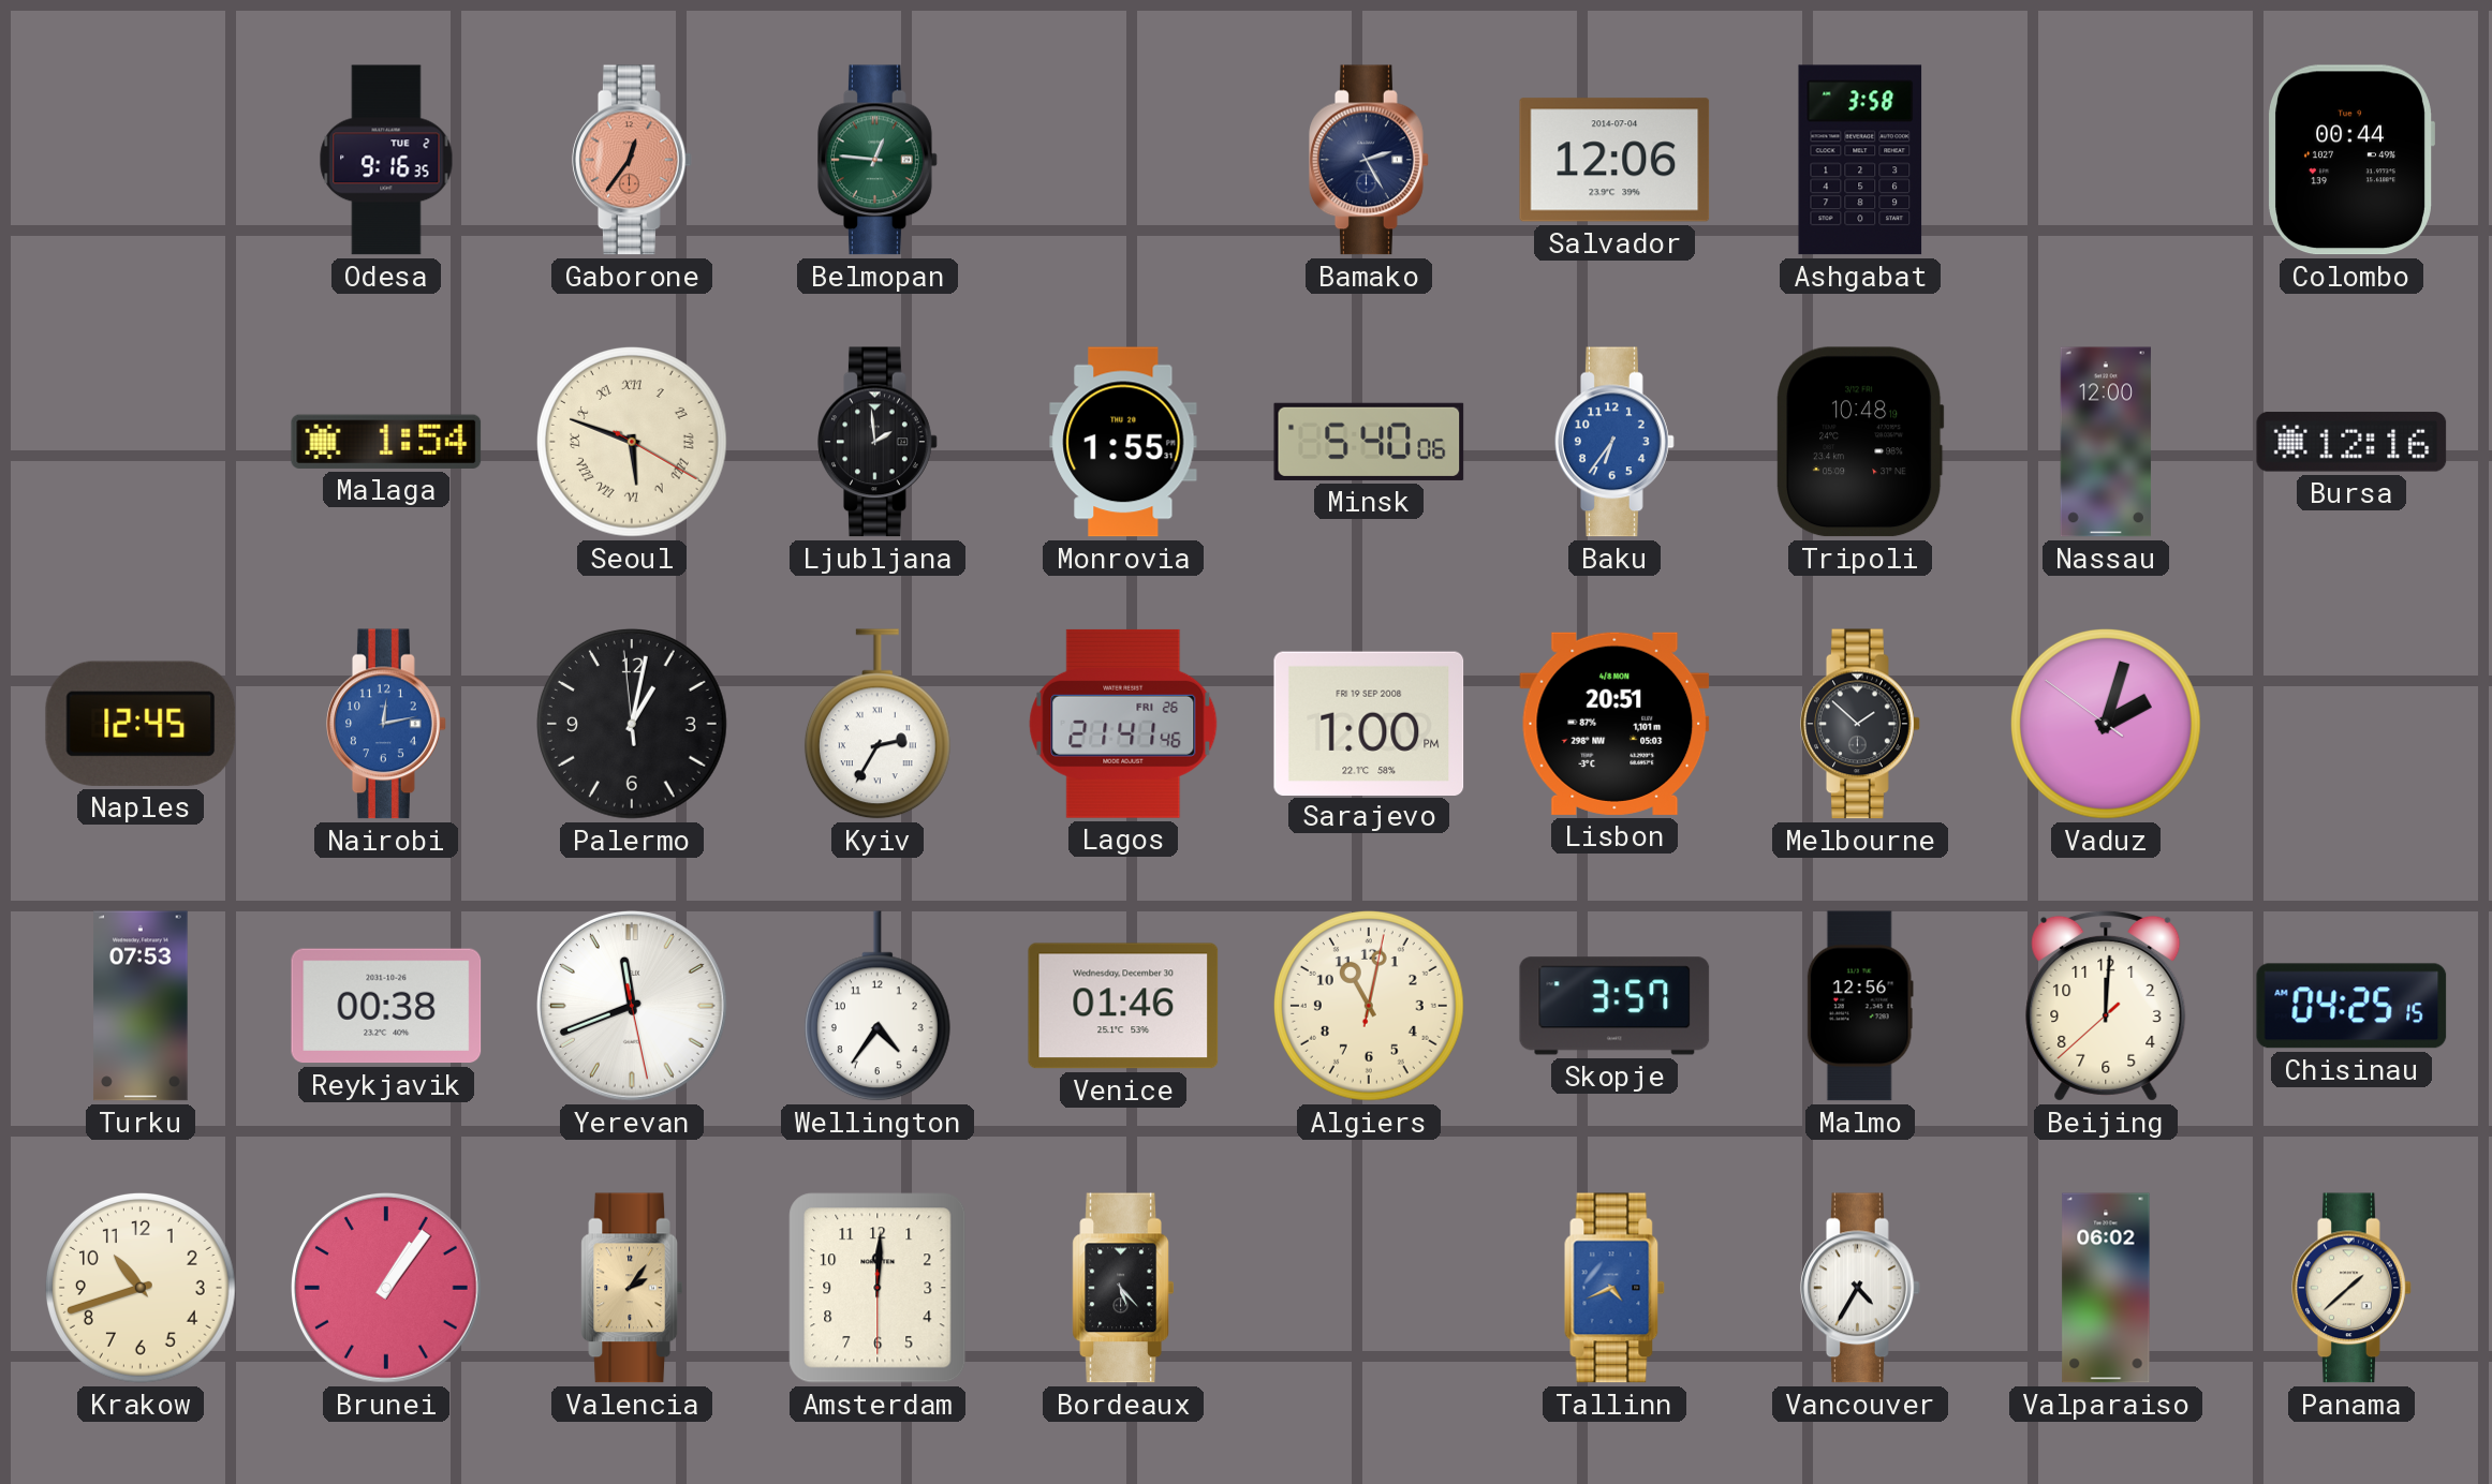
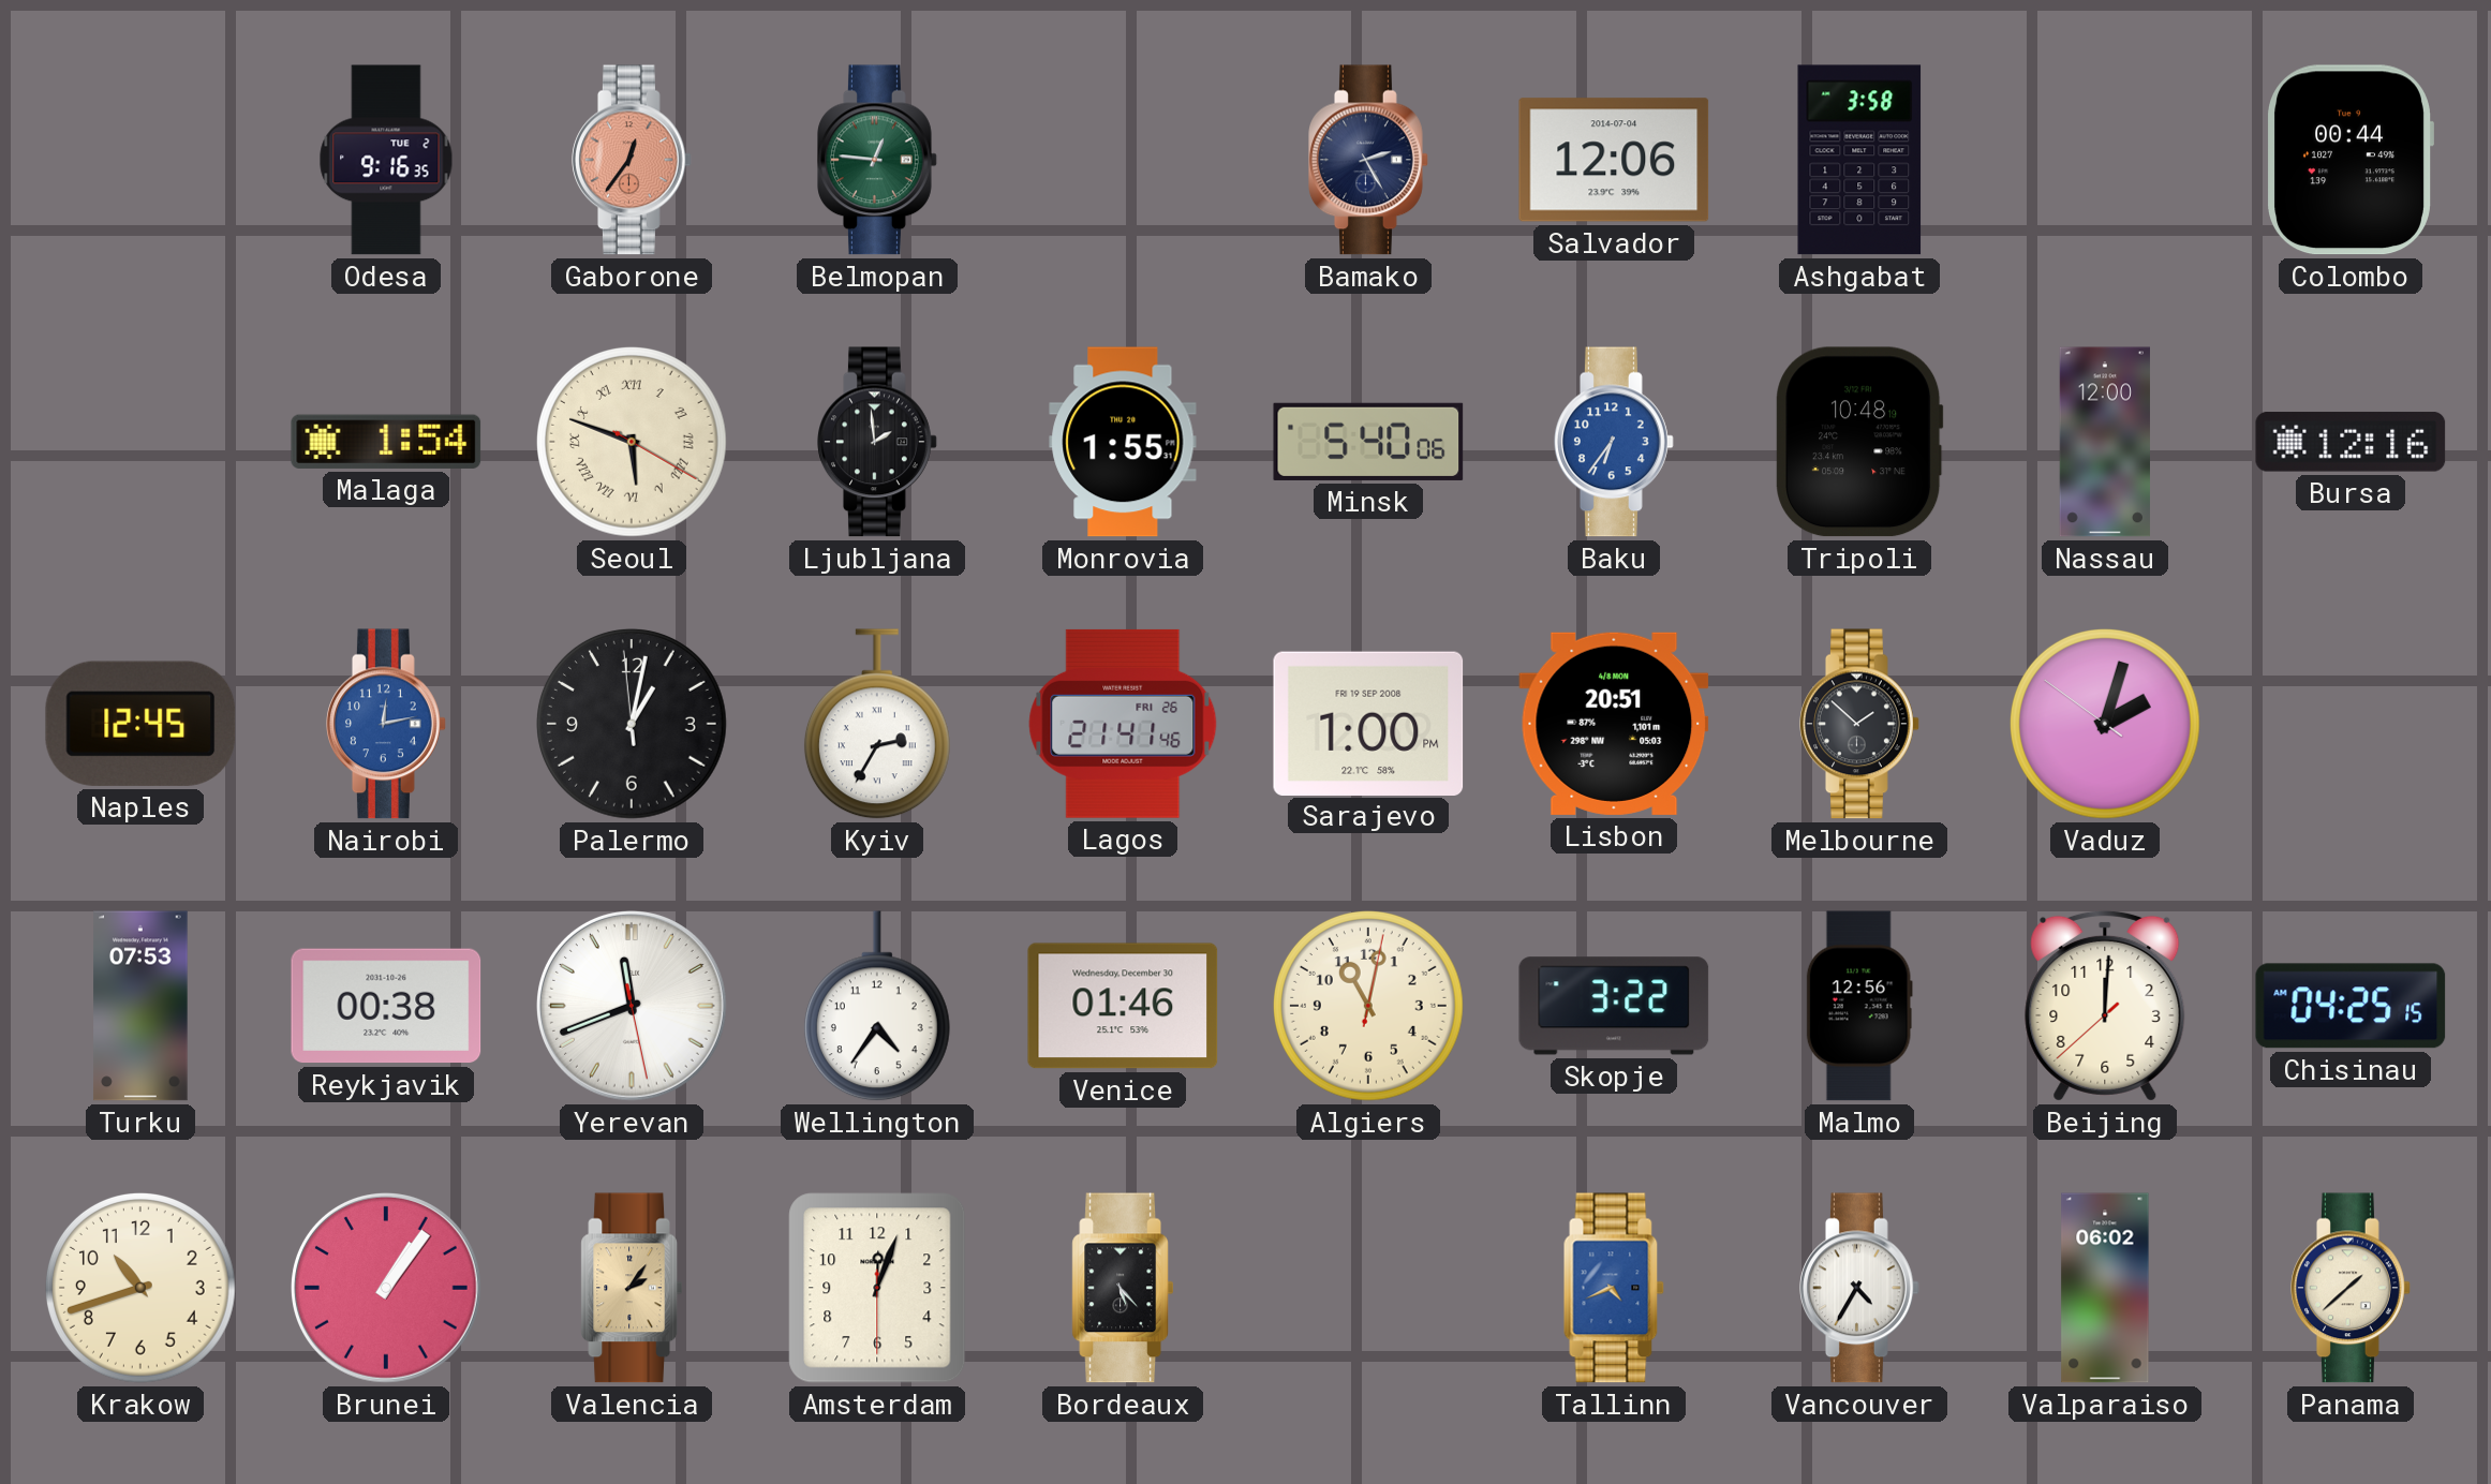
Skopje: 3:57 -> 3:22 (1614, 1006)
Amsterdam: 12:00 -> 12:03 (877, 1288)
